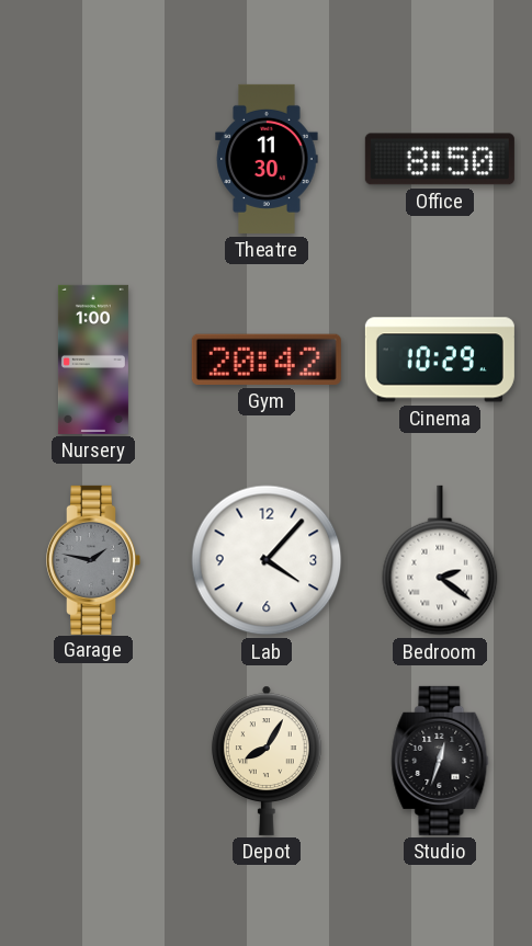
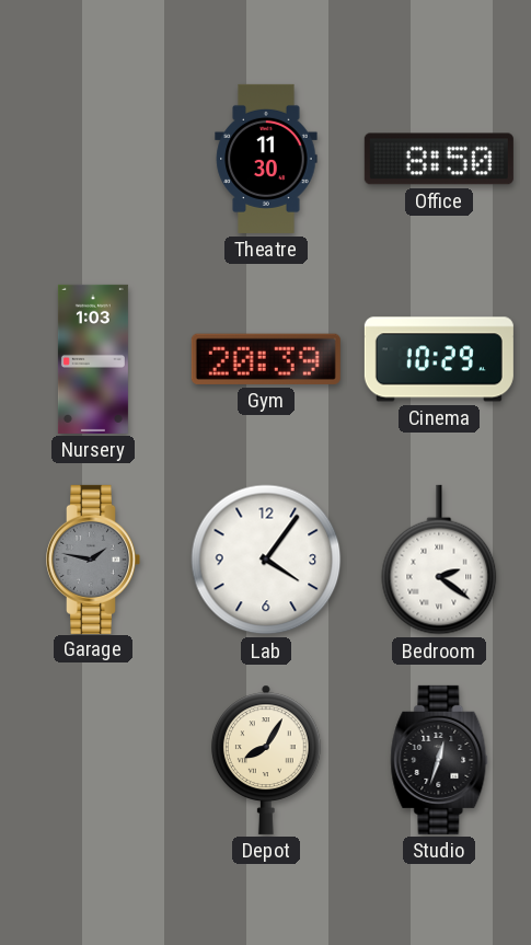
Nursery: 1:00 -> 1:03 (93, 359)
Gym: 20:42 -> 20:39 (266, 359)
Lab: 4:07 -> 4:06 (266, 560)
